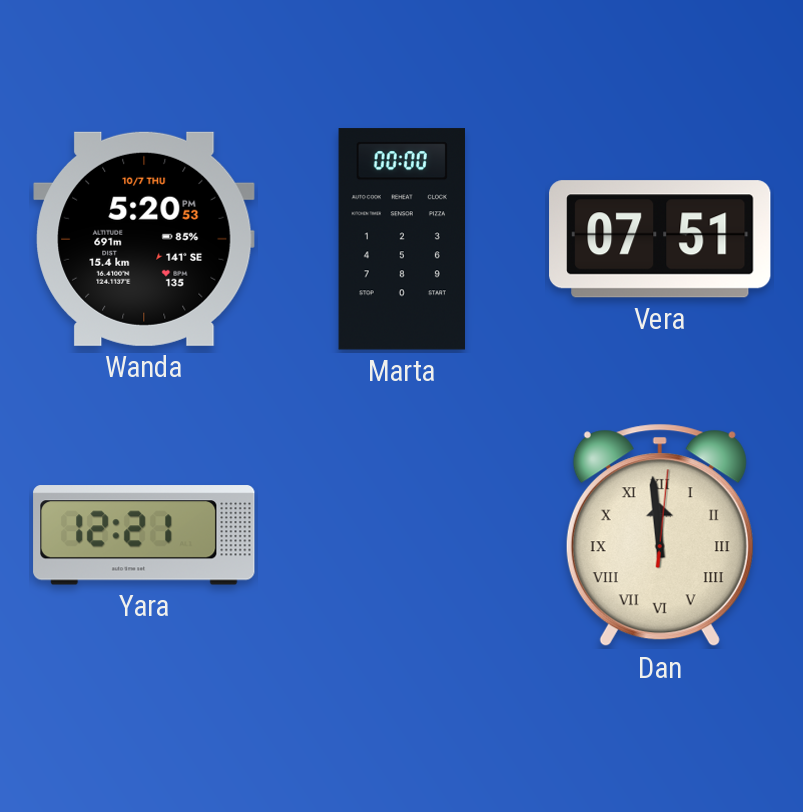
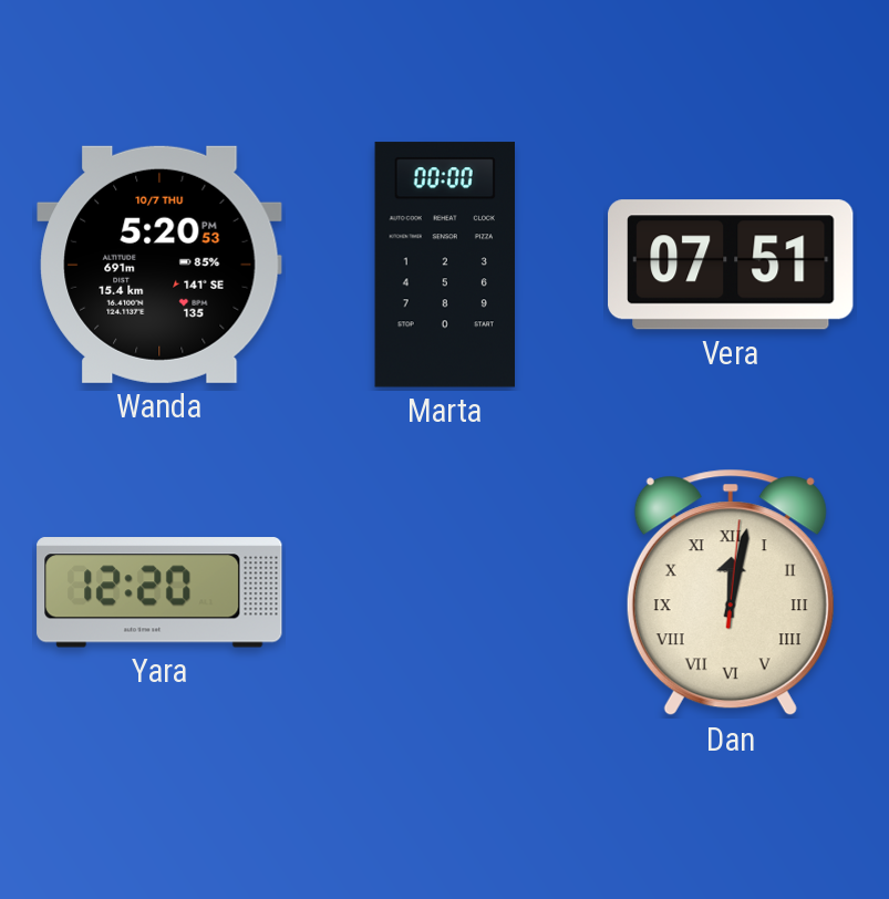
Yara: 12:21 -> 12:20 (159, 593)
Dan: 11:59 -> 12:02 (731, 592)
